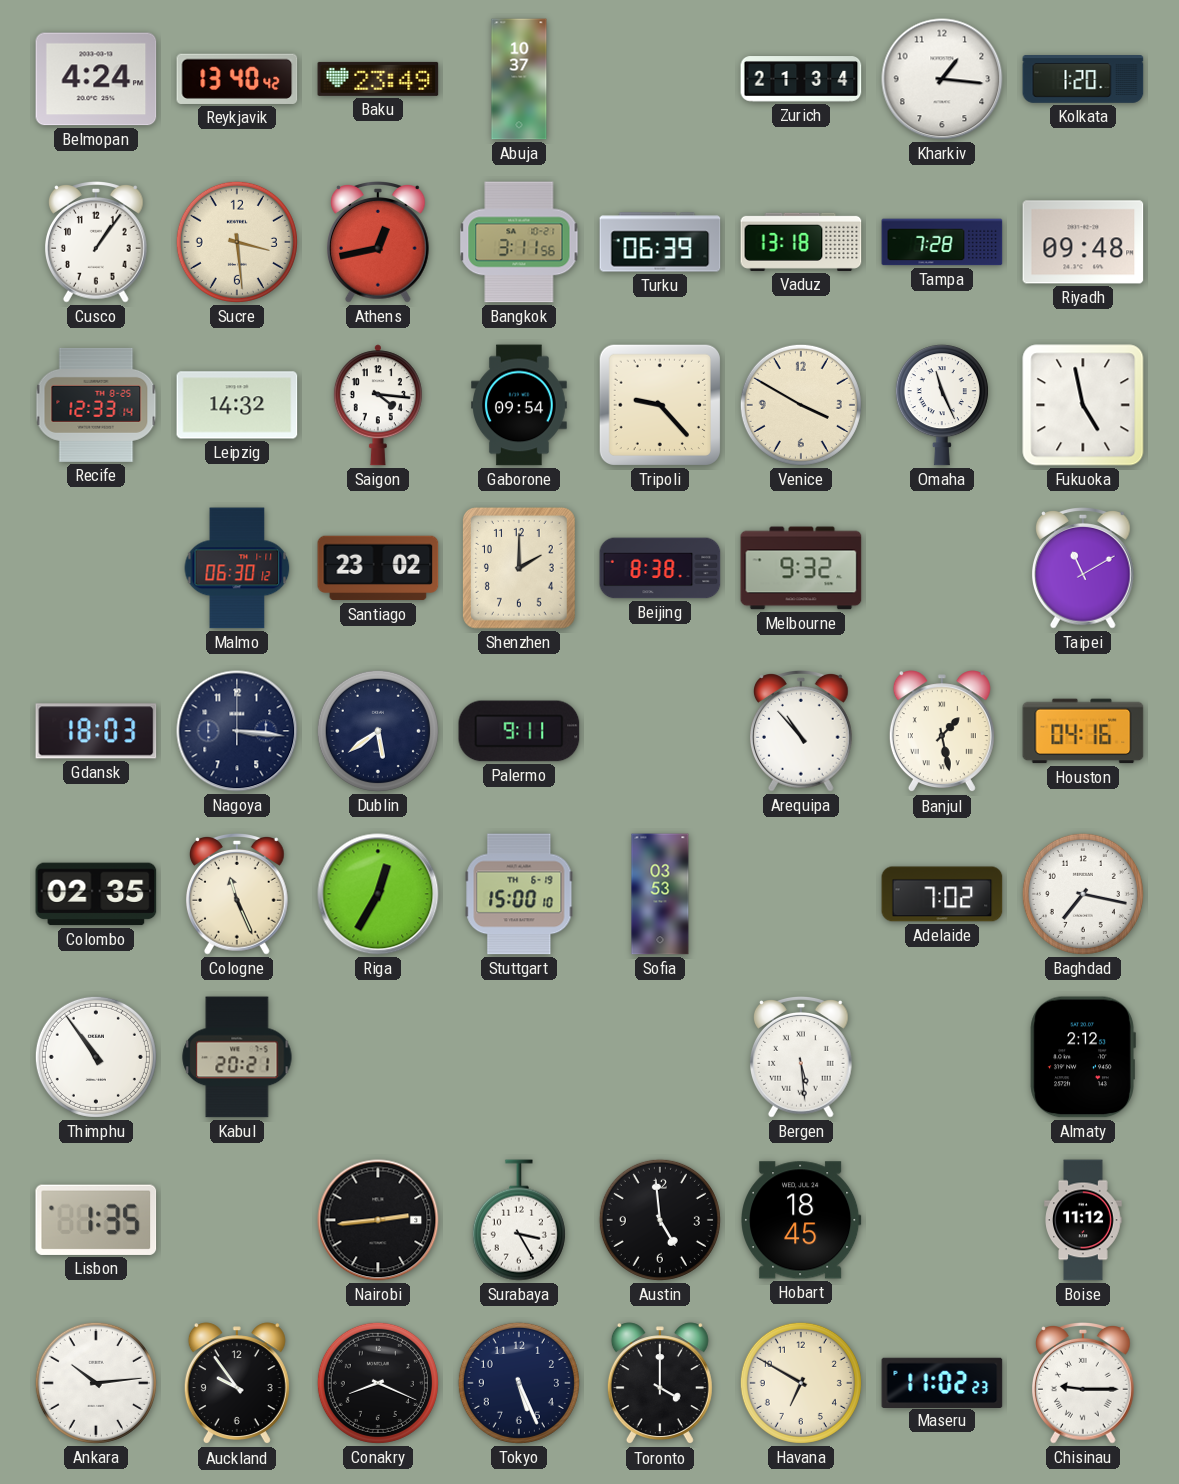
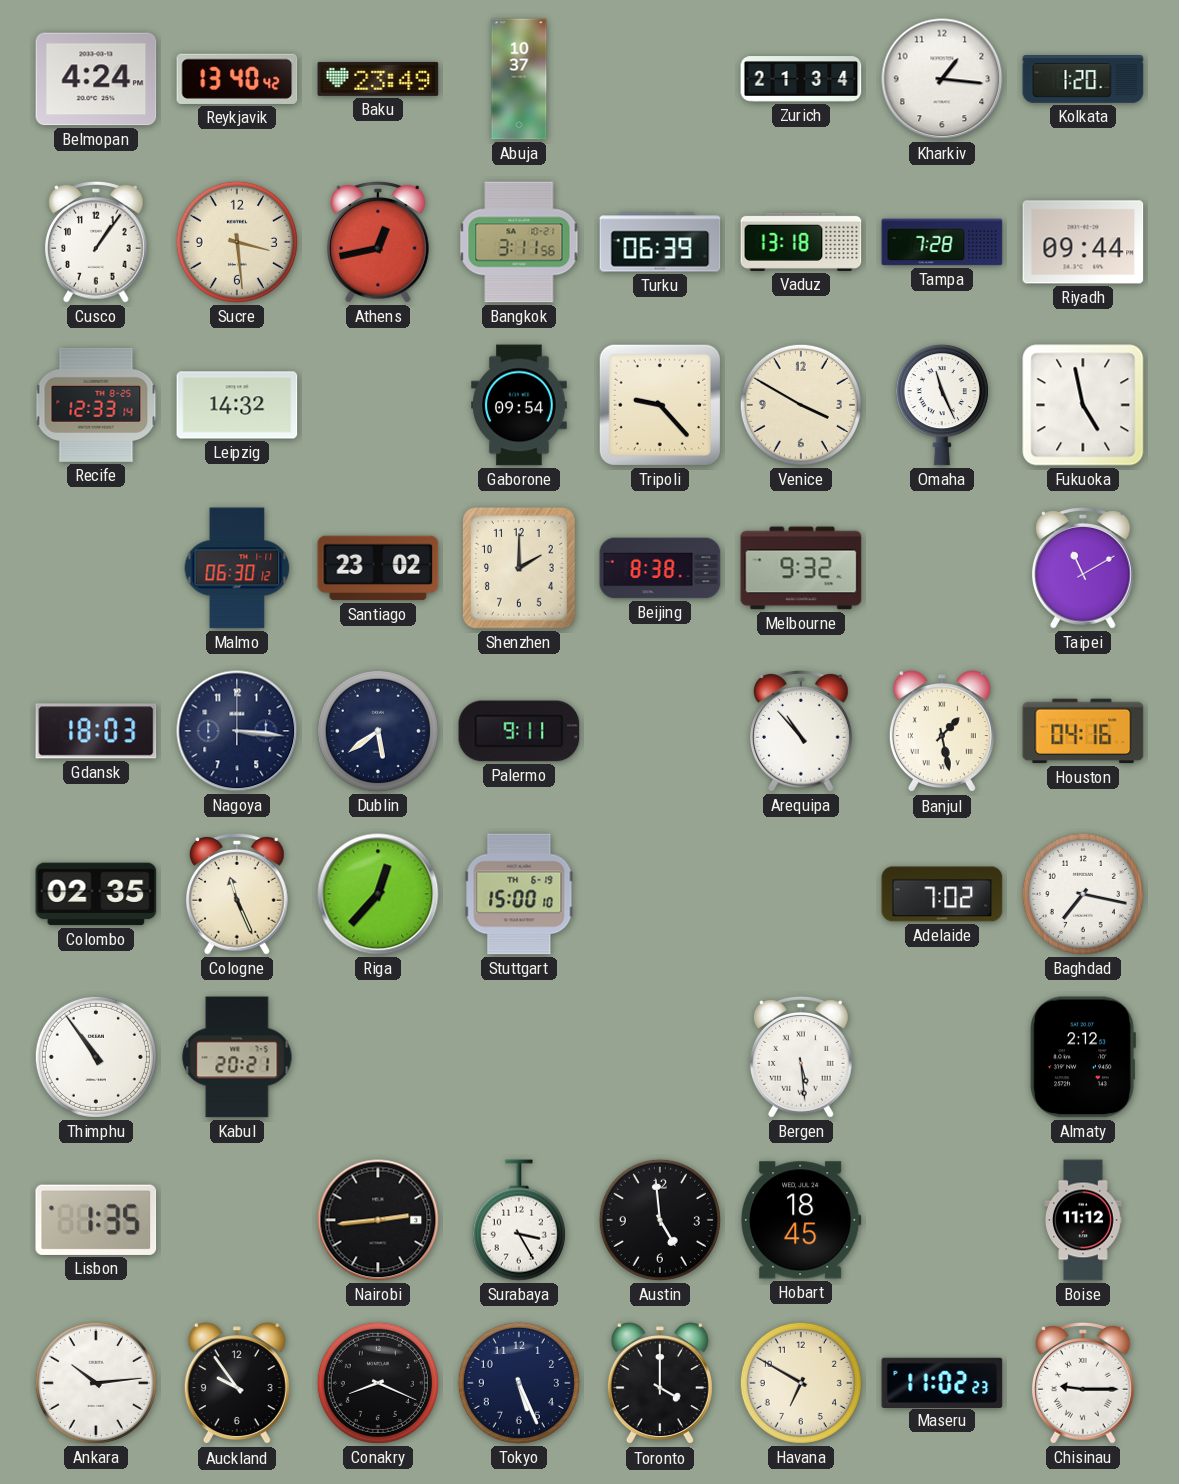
Riyadh: 09:48 -> 09:44 (1083, 242)
Saigon: 4:16 -> none (378, 405)
Riga: 12:35 -> 12:37 (378, 894)
Sofia: 03:53 -> none (660, 894)
